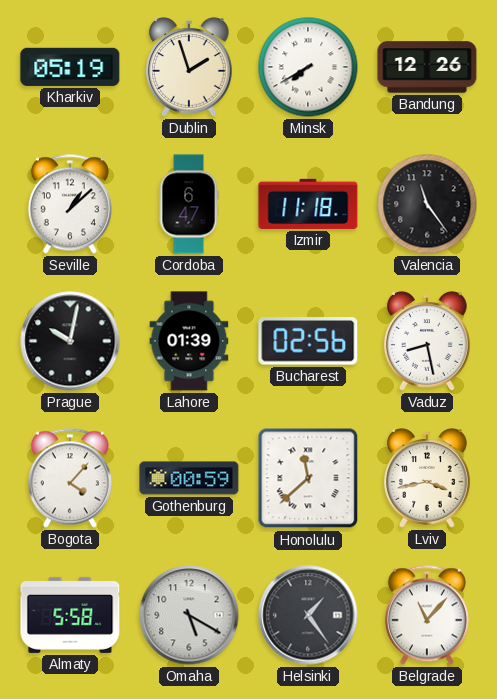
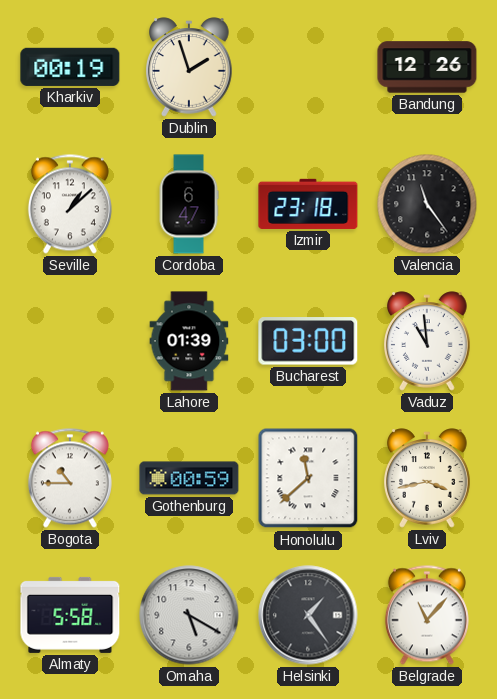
Kharkiv: 05:19 -> 00:19 (70, 67)
Minsk: 7:40 -> none (308, 67)
Izmir: 11:18 -> 23:18 (308, 204)
Prague: 10:02 -> none (70, 341)
Bucharest: 02:56 -> 03:00 (308, 341)
Vaduz: 8:28 -> 10:59 (428, 341)
Bogota: 4:07 -> 10:45 (70, 478)
